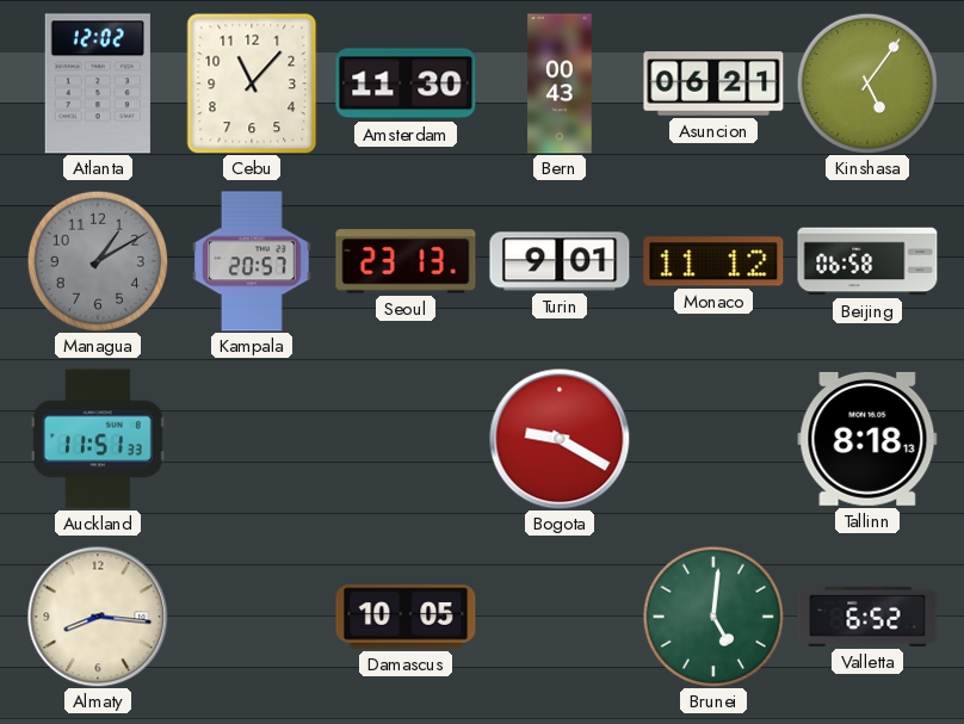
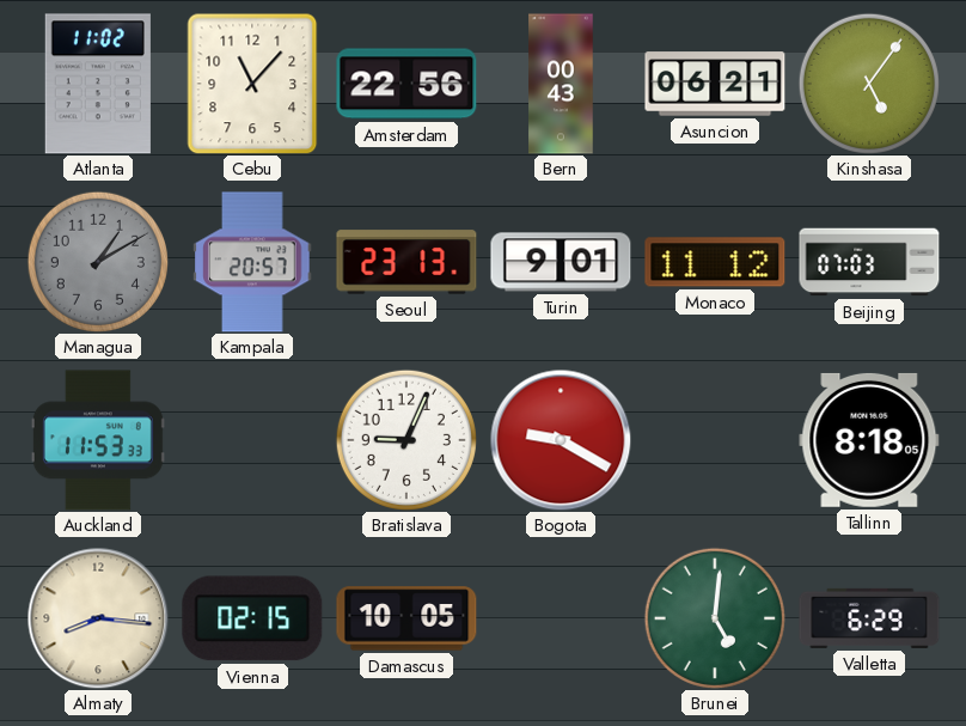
Atlanta: 12:02 -> 11:02 (98, 84)
Amsterdam: 11:30 -> 22:56 (406, 84)
Beijing: 06:58 -> 07:03 (869, 262)
Auckland: 11:51 -> 11:53 (98, 440)
Bratislava: none -> 9:04 (406, 440)
Tallinn: 8:18:13 -> 8:18:05 (869, 440)
Vienna: none -> 02:15 (252, 618)
Valletta: 6:52 -> 6:29 (869, 618)
